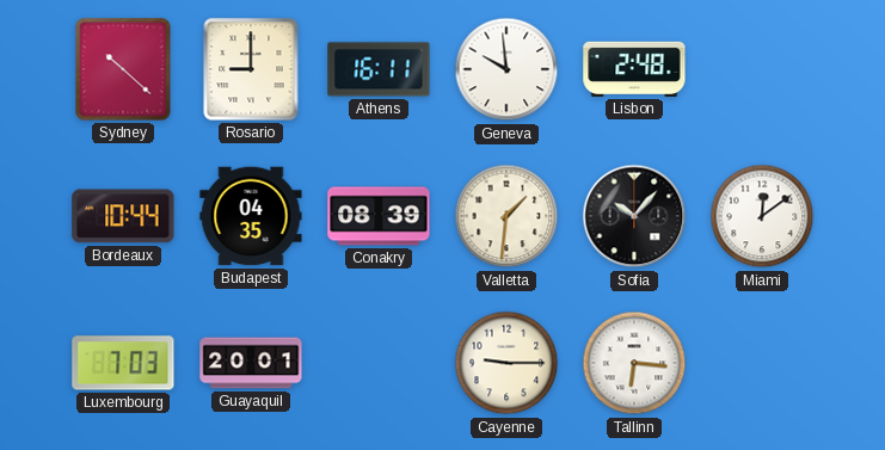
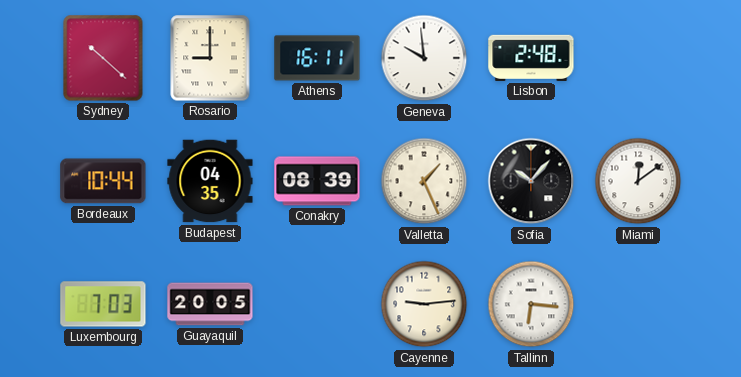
Valletta: 1:31 -> 1:26 (424, 181)
Guayaquil: 20:01 -> 20:05 (210, 304)
Cayenne: 9:15 -> 9:14 (424, 304)
